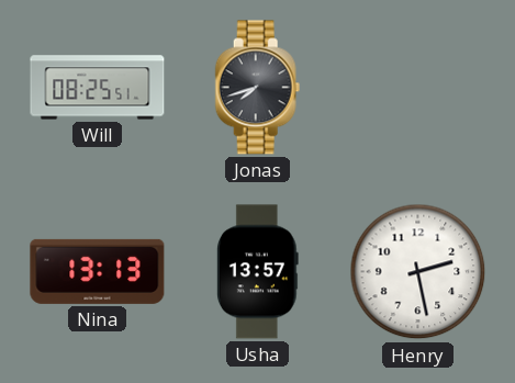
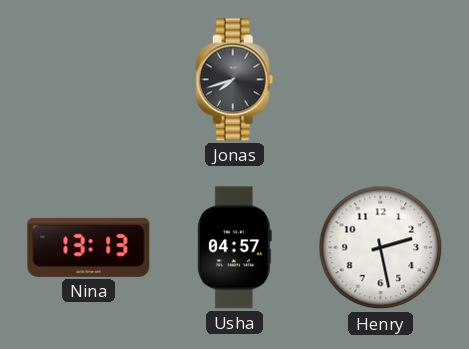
Will: 08:25 -> none (98, 88)
Usha: 13:57 -> 04:57 (234, 248)
